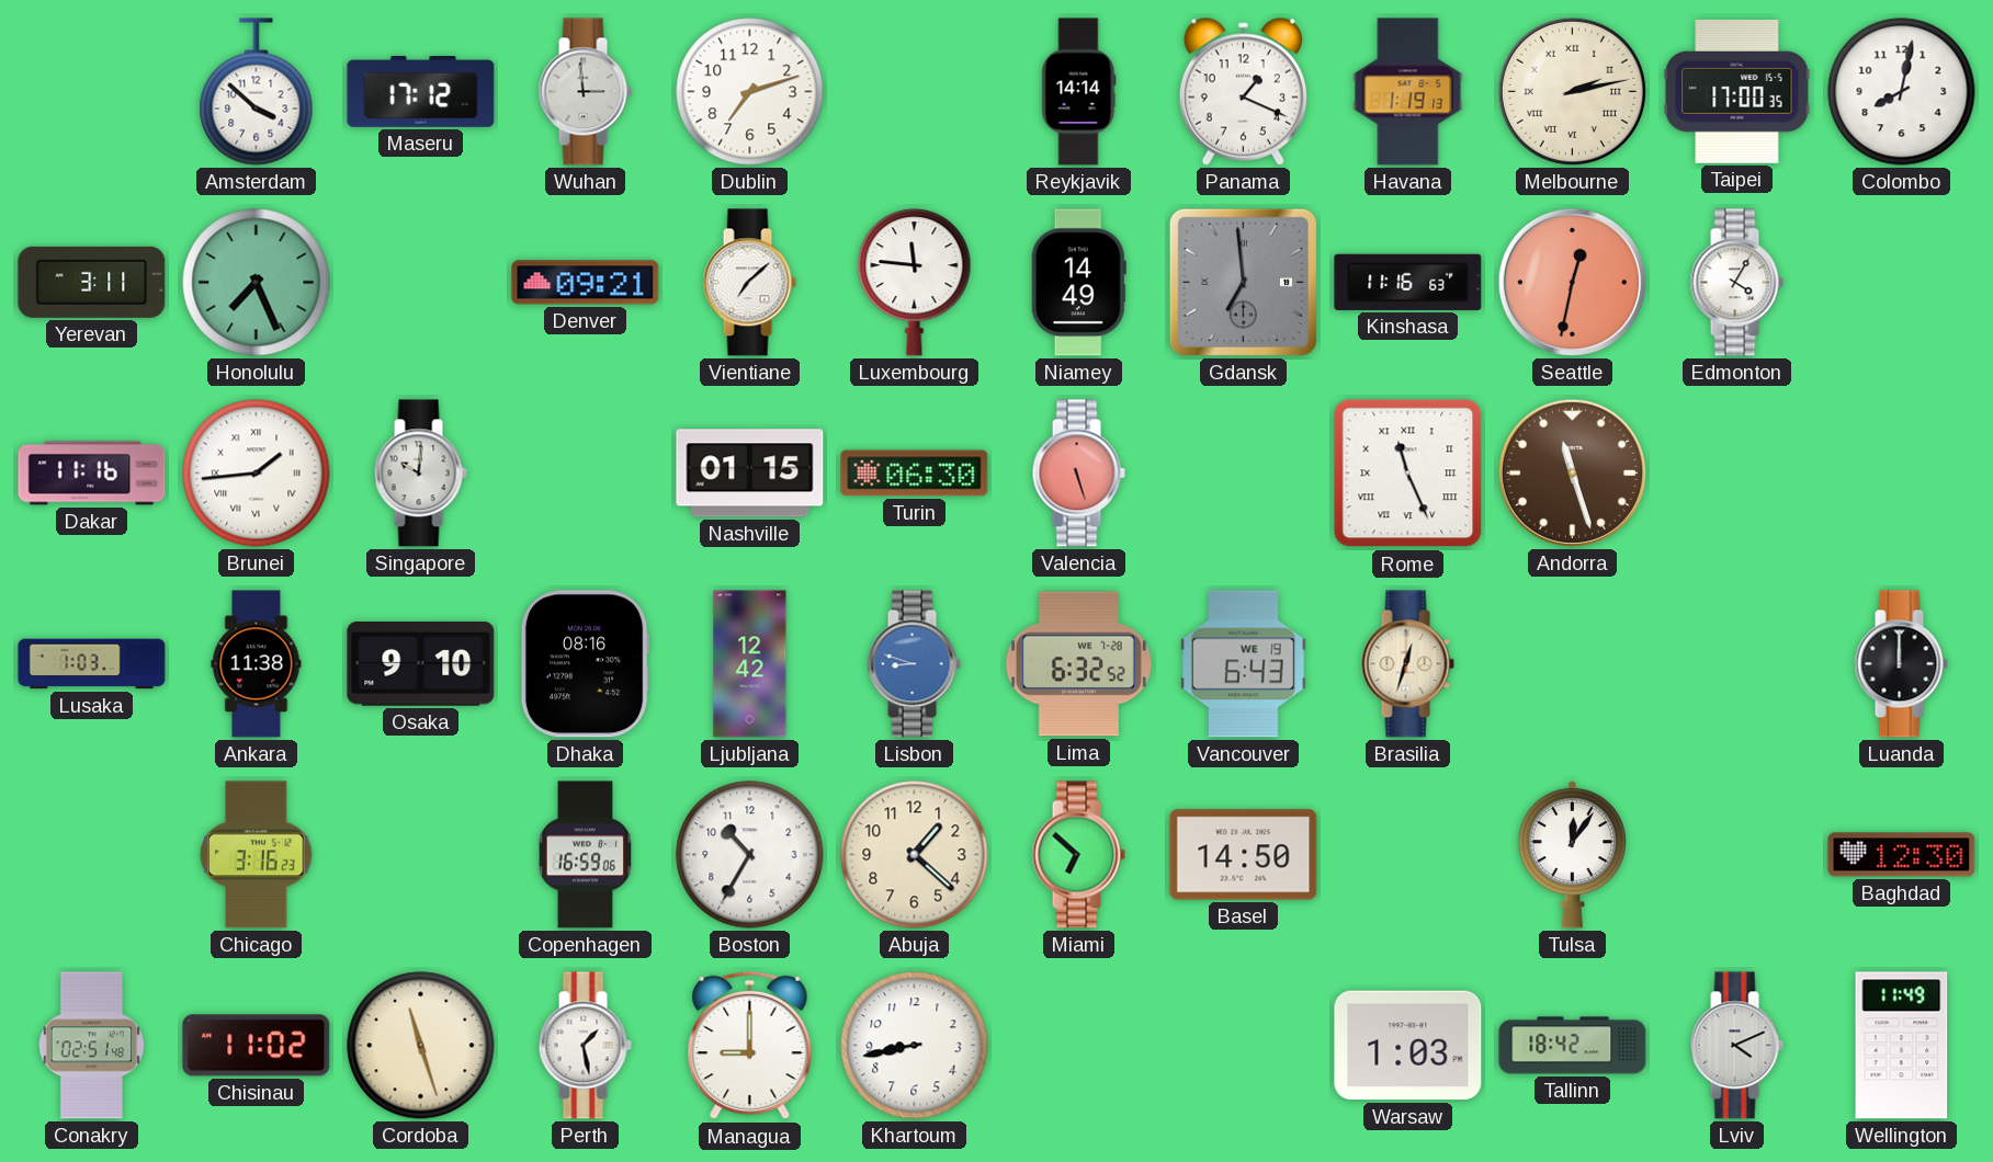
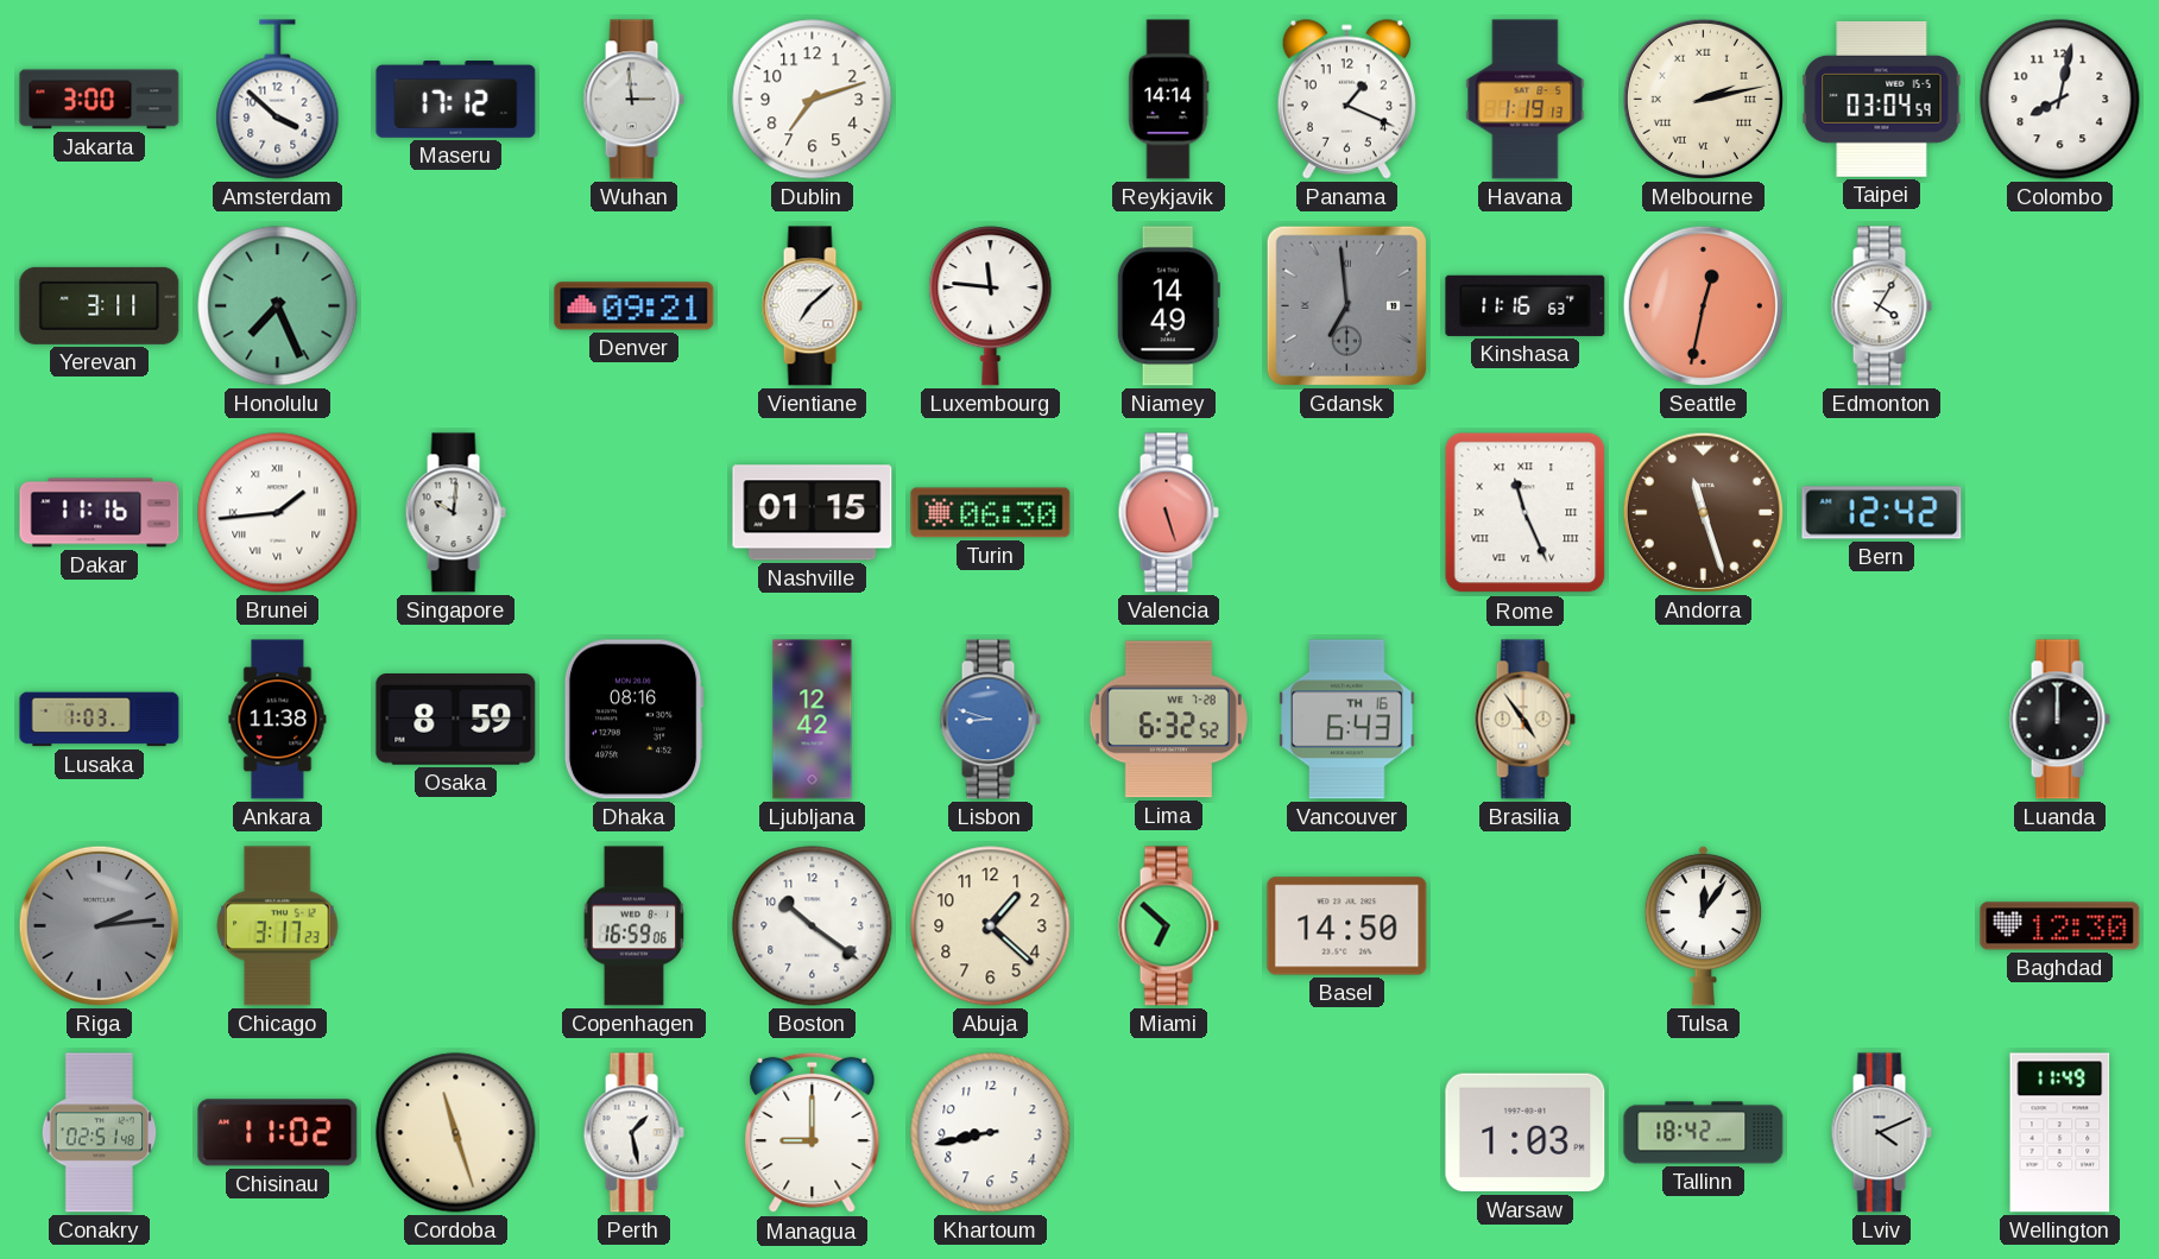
Jakarta: none -> 3:00 (100, 100)
Taipei: 17:00 -> 03:04 (1882, 99)
Bern: none -> 12:42 (1882, 513)
Osaka: 9:10 -> 8:59 (456, 720)
Vancouver date: WE 19 -> TH 16 (1347, 720)
Brasilia: 12:33 -> 4:54 (1524, 720)
Riga: none -> 2:14 (99, 925)
Chicago: 3:16 -> 3:17 (278, 926)
Boston: 10:35 -> 10:21 (813, 926)
